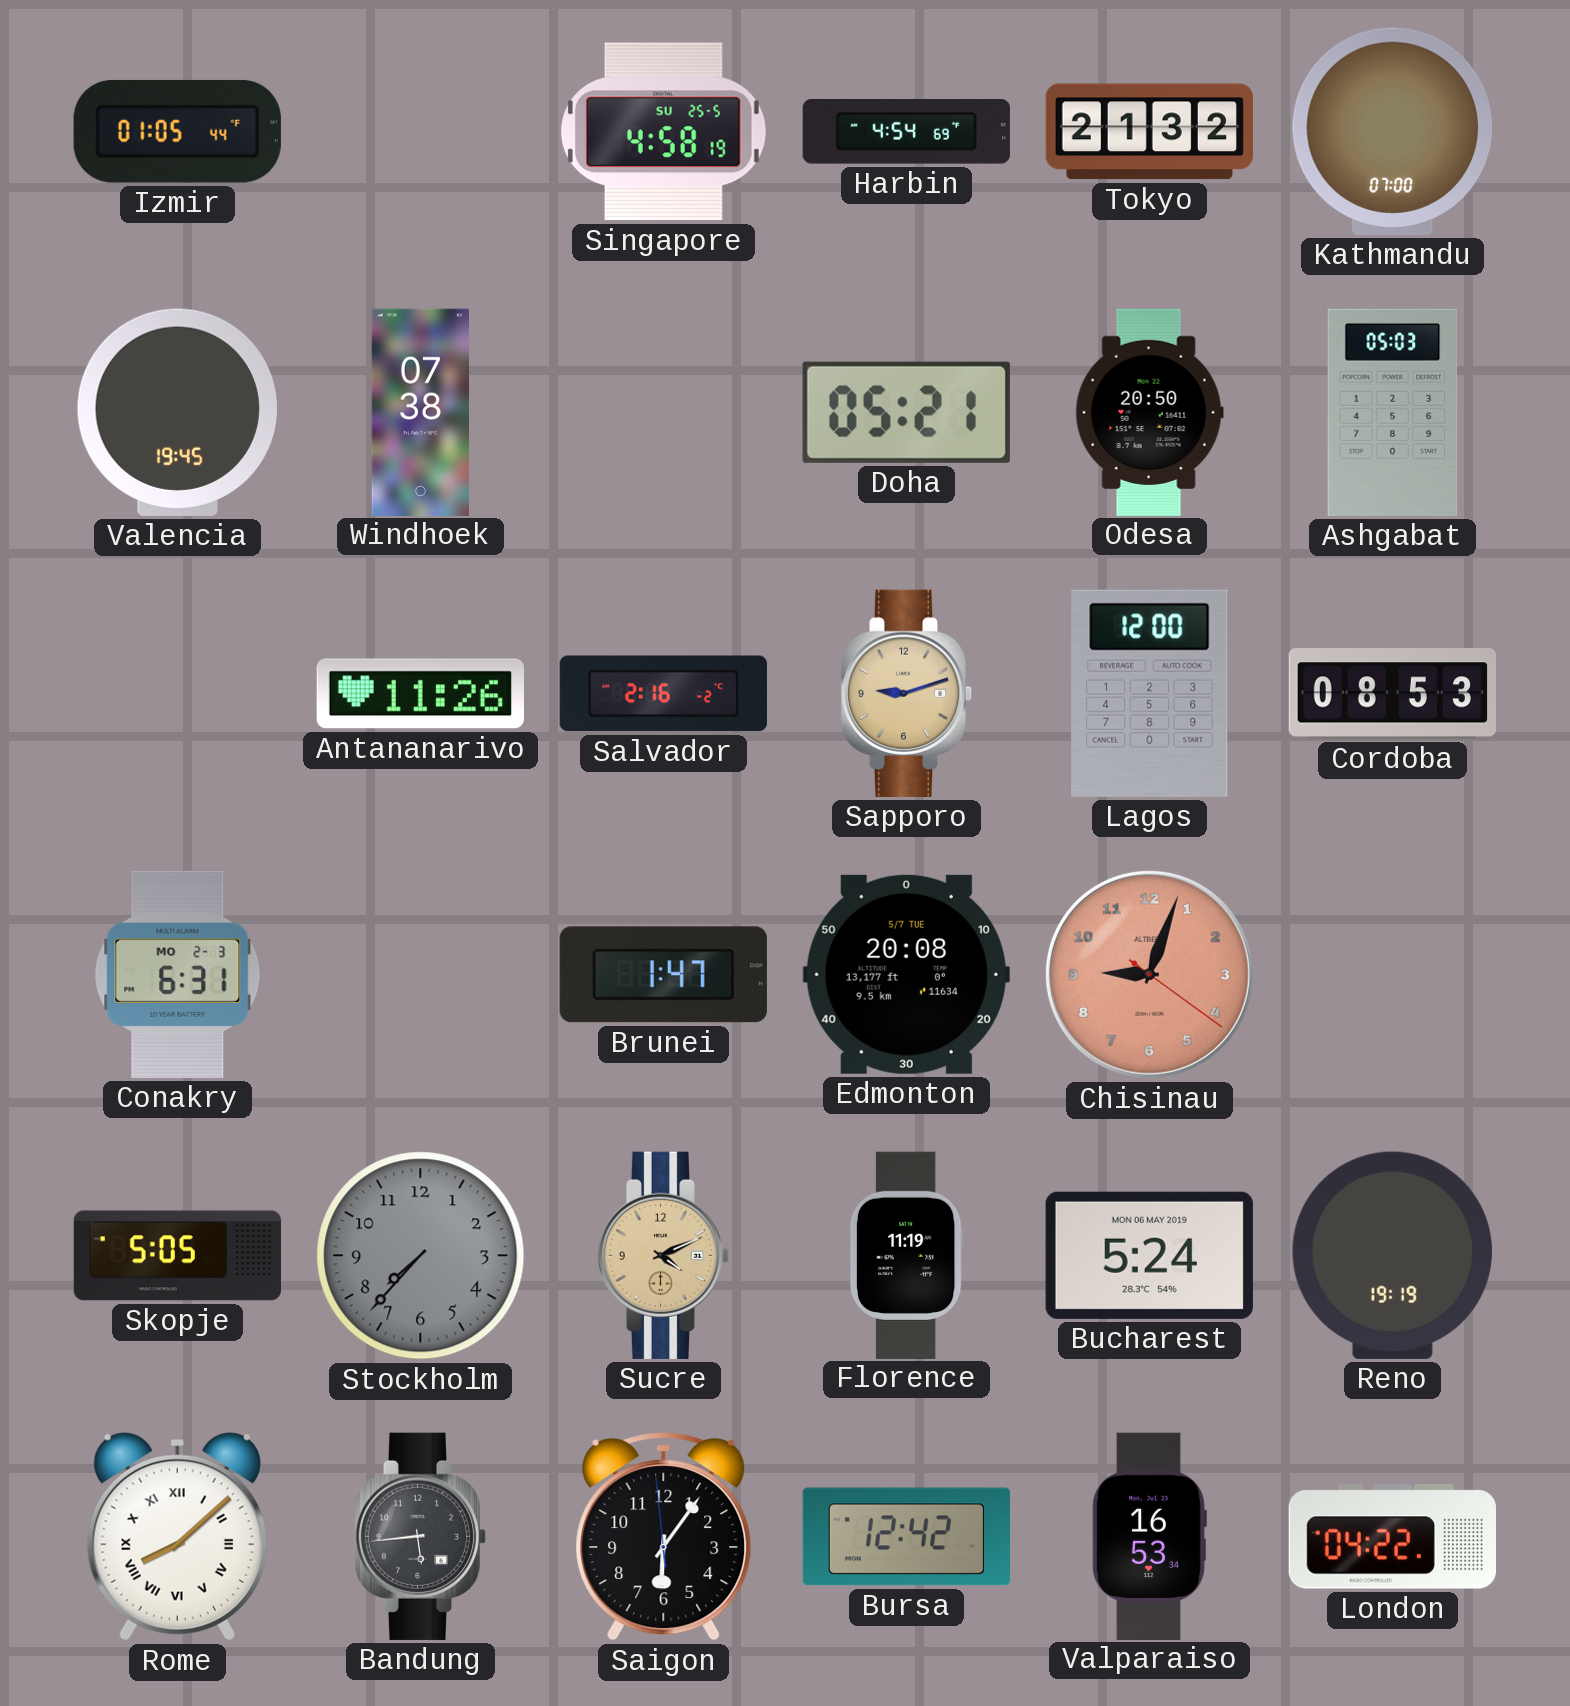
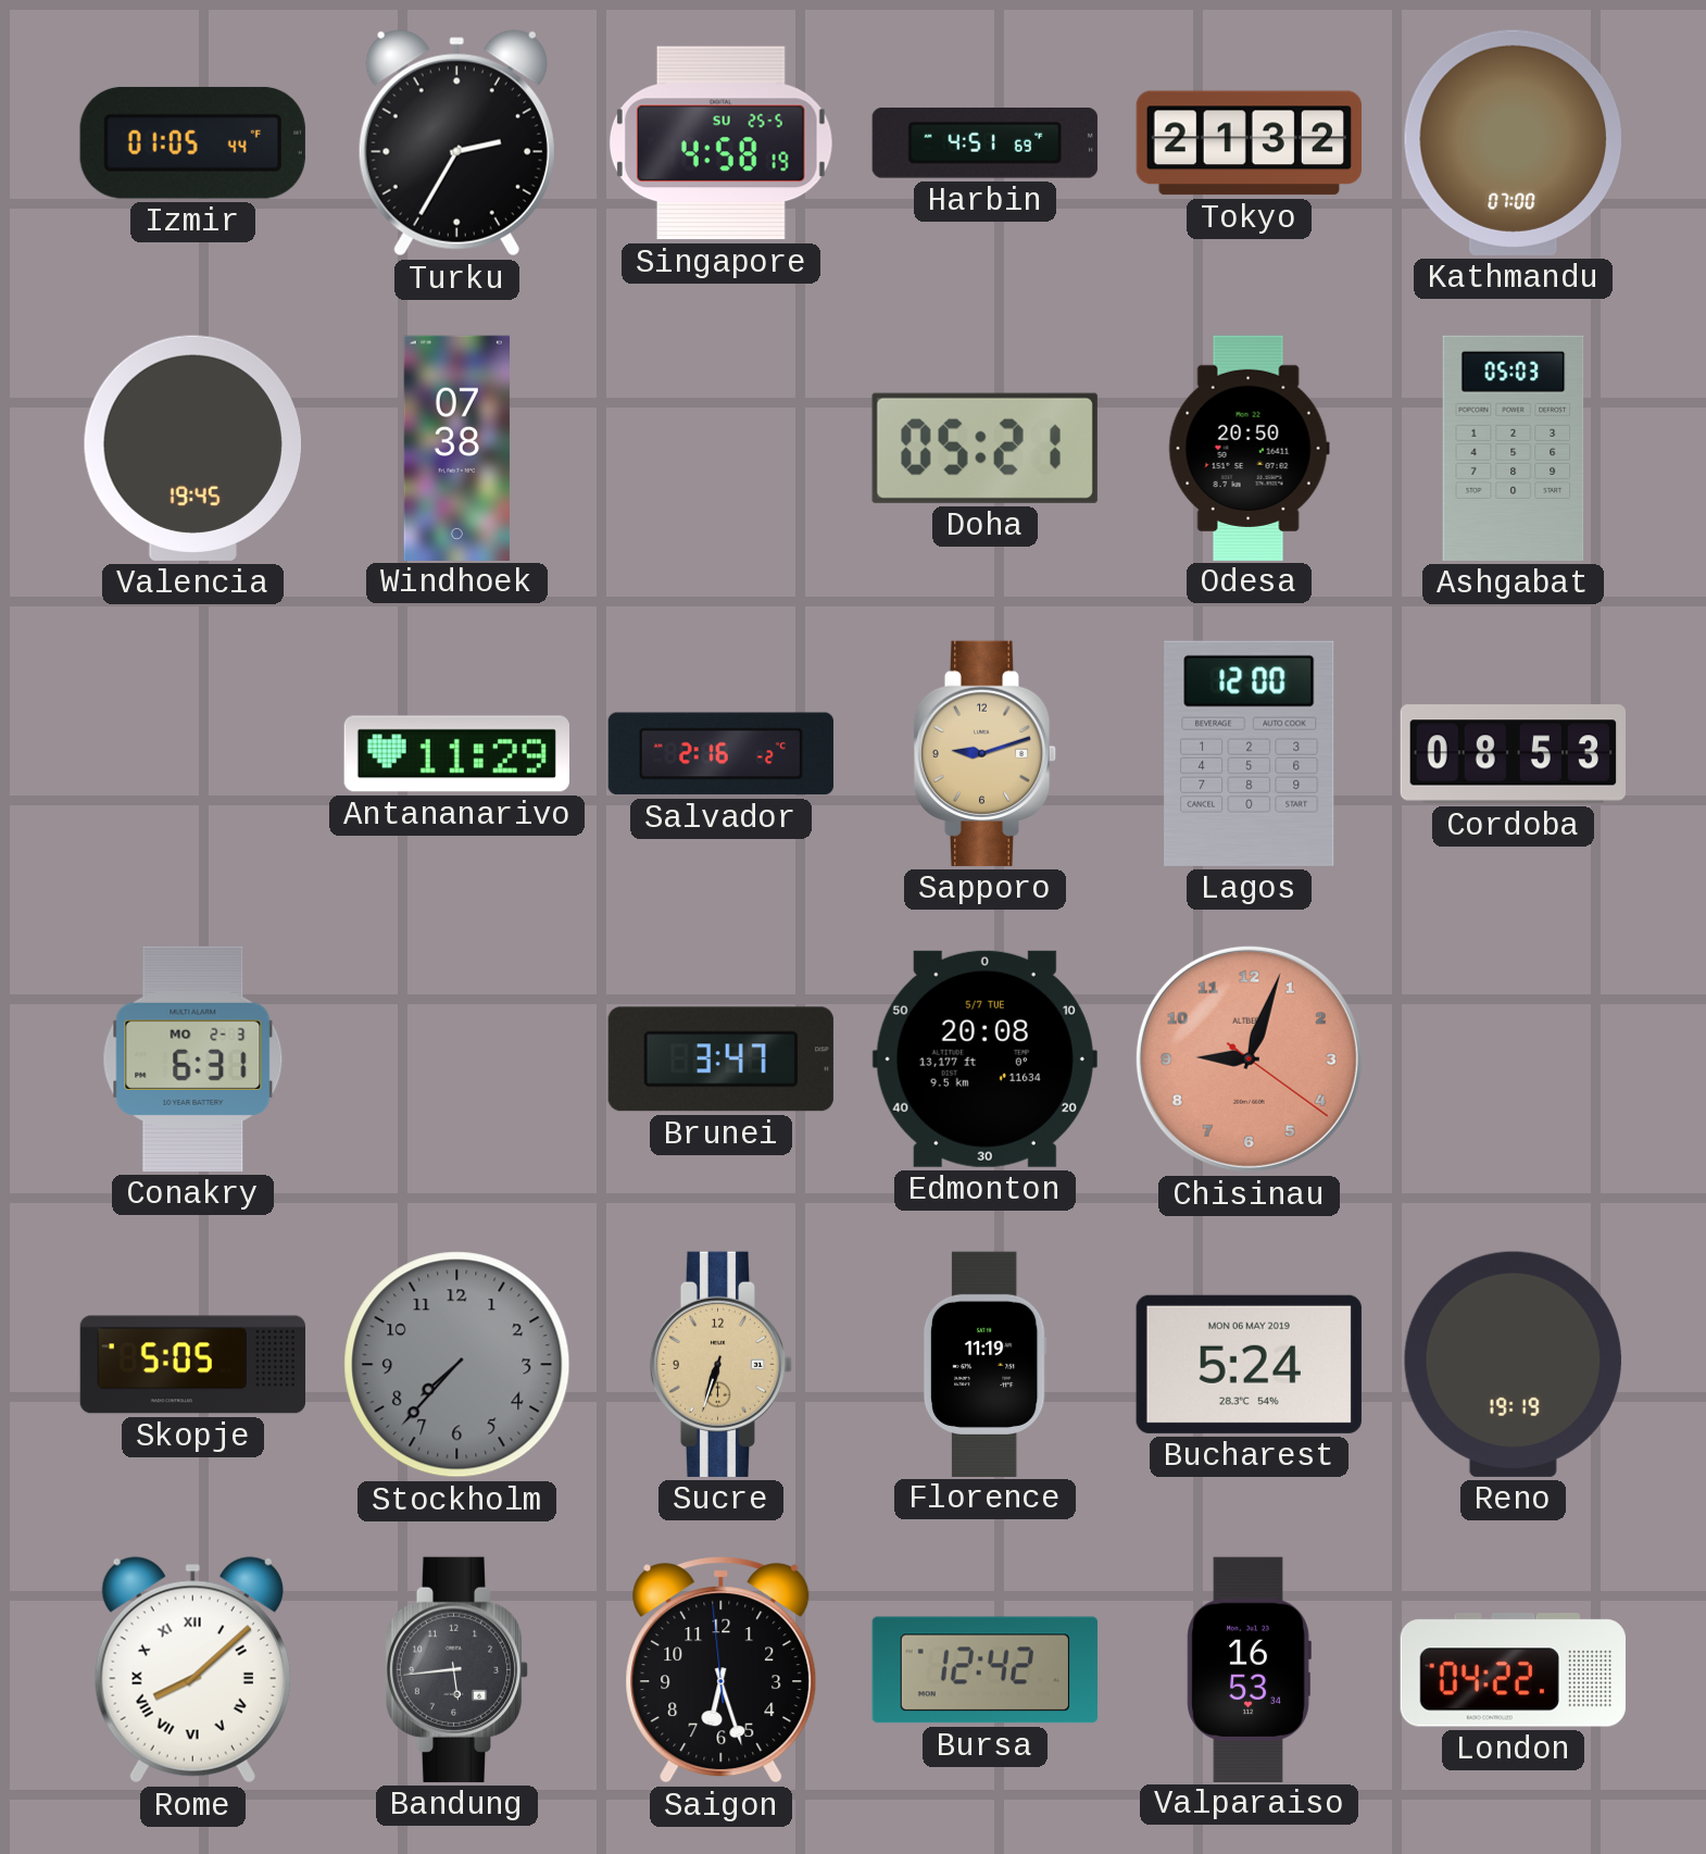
Turku: none -> 2:35 (456, 143)
Harbin: 4:54 -> 4:51 (984, 143)
Antananarivo: 11:26 -> 11:29 (456, 754)
Brunei: 1:47 -> 3:47 (720, 1060)
Sucre: 4:11 -> 6:33 (722, 1364)
Saigon: 6:05 -> 6:26 (722, 1670)
